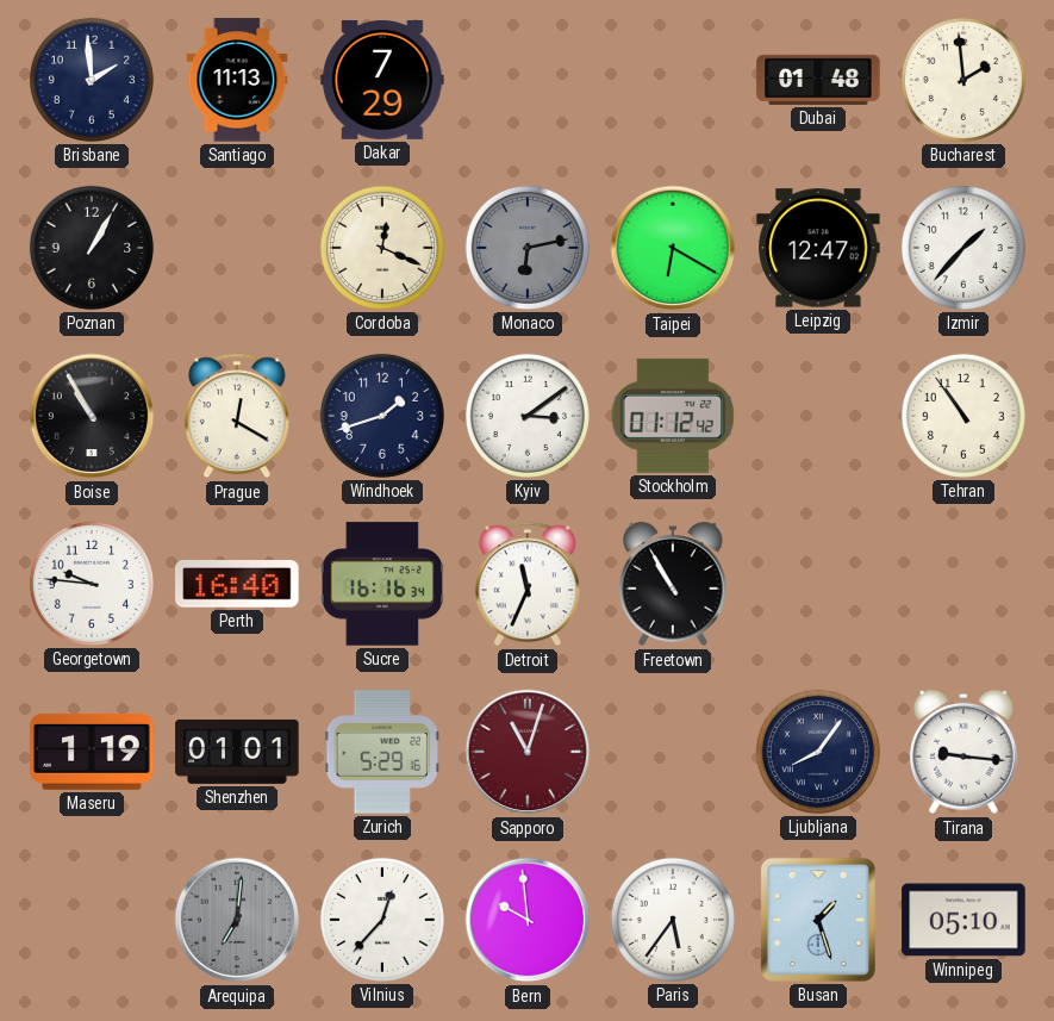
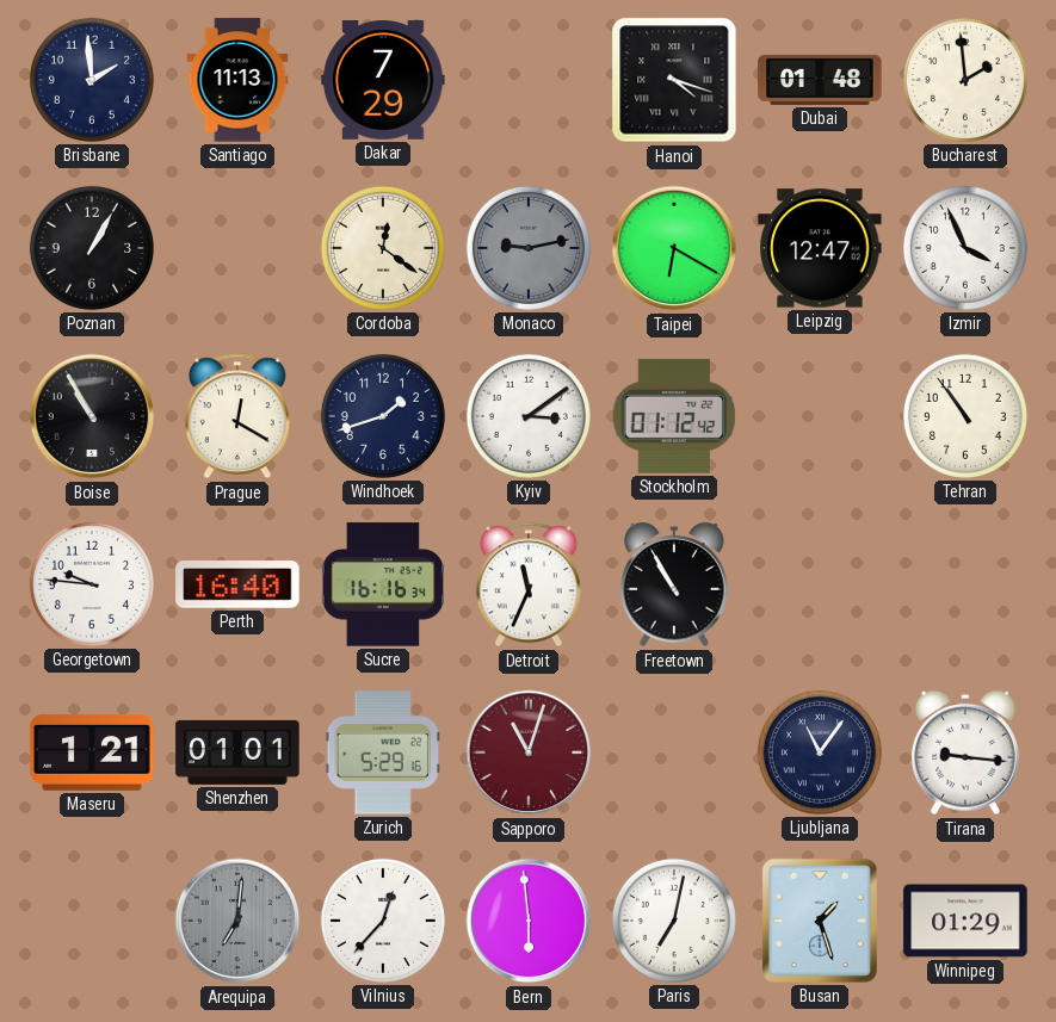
Hanoi: none -> 4:18 (674, 80)
Cordoba: 12:19 -> 12:21 (383, 248)
Monaco: 6:13 -> 9:13 (529, 248)
Izmir: 1:37 -> 3:56 (965, 248)
Maseru: 1:19 -> 1:21 (92, 752)
Ljubljana: 8:06 -> 11:06 (820, 752)
Bern: 9:59 -> 5:59 (529, 921)
Paris: 5:36 -> 7:02 (674, 921)
Winnipeg: 05:10 -> 01:29 (965, 921)
